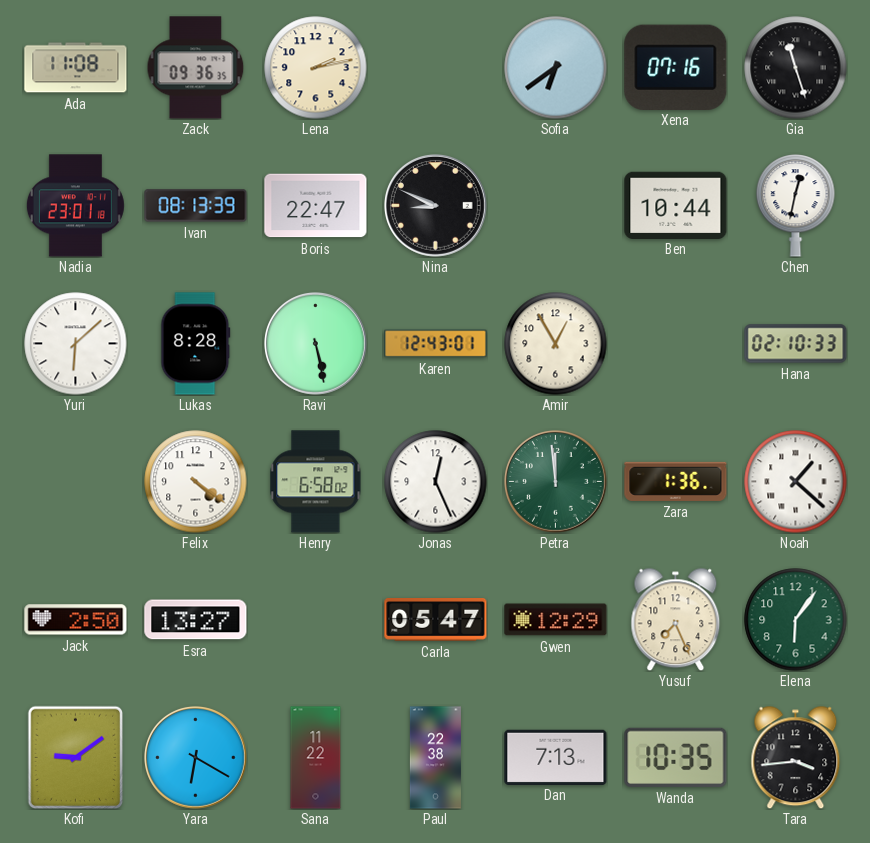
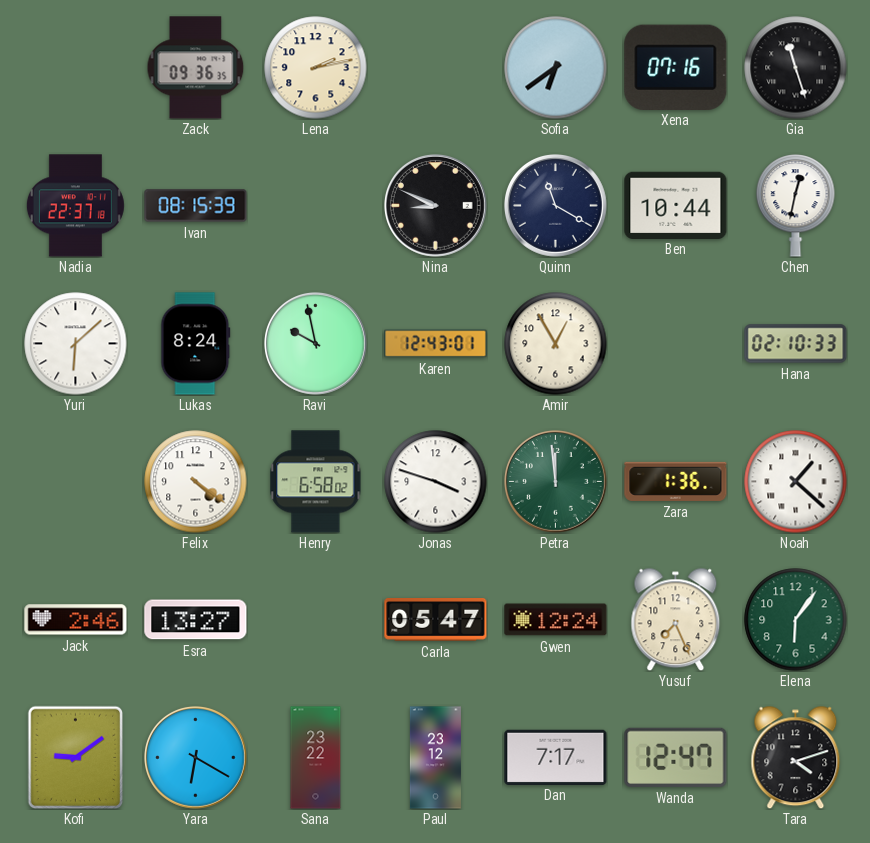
Ada: 11:08 -> none (76, 68)
Nadia: 23:01 -> 22:37 (75, 206)
Ivan: 08:13 -> 08:15 (196, 206)
Boris: 22:47 -> none (316, 206)
Quinn: none -> 11:20 (556, 206)
Lukas: 8:28 -> 8:24 (196, 344)
Ravi: 5:28 -> 9:58 (316, 344)
Jonas: 12:26 -> 3:48 (436, 482)
Jack: 2:50 -> 2:46 (76, 620)
Gwen: 12:29 -> 12:24 (556, 620)
Sana: 11:22 -> 23:22 (316, 758)
Paul: 22:38 -> 23:12 (435, 758)
Dan: 7:13 -> 7:17 (556, 757)
Wanda: 10:35 -> 12:47 (676, 757)
Tara: 3:44 -> 4:12 (796, 757)
